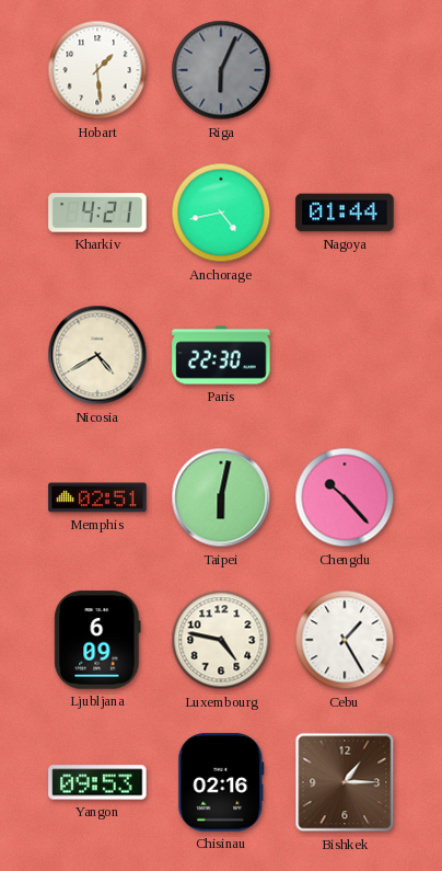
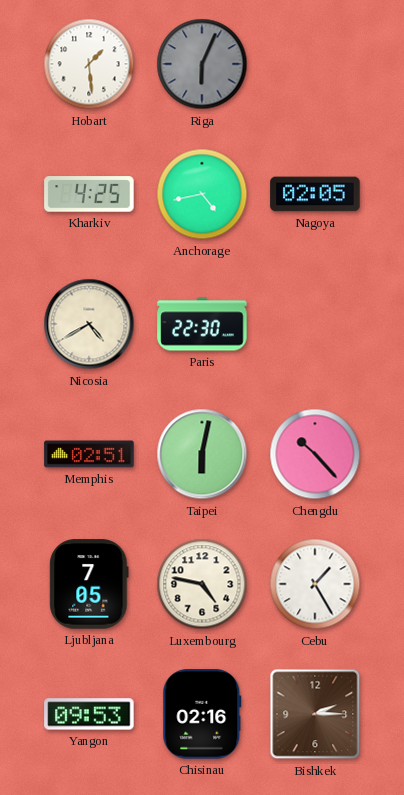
Kharkiv: 4:21 -> 4:25 (89, 194)
Nagoya: 01:44 -> 02:05 (315, 194)
Ljubljana: 6:09 -> 7:05 (89, 584)
Bishkek: 1:15 -> 2:15 (315, 714)
